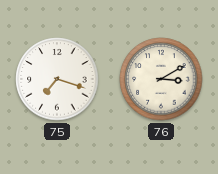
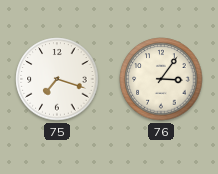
76: 3:10 -> 3:06 (161, 79)
